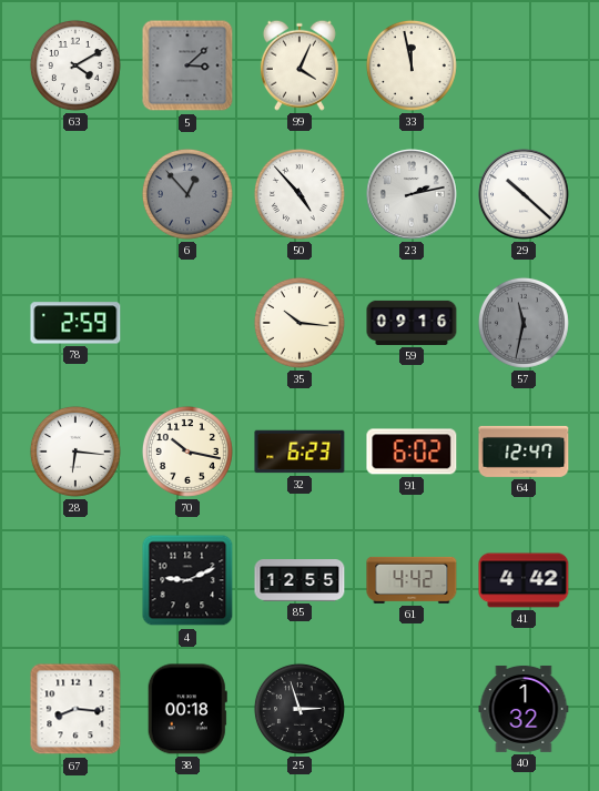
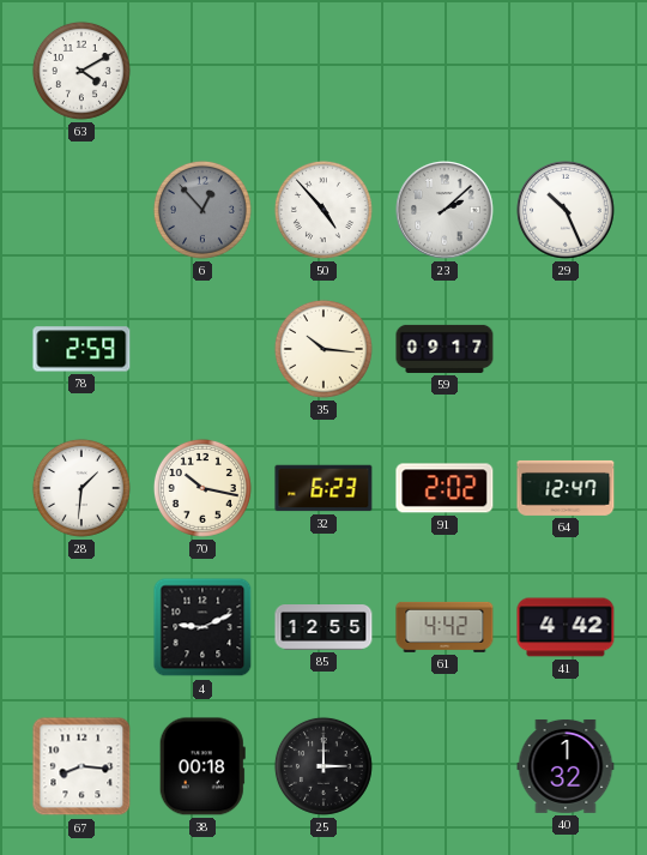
5: 3:08 -> none (187, 65)
99: 4:04 -> none (299, 65)
33: 11:58 -> none (412, 65)
23: 2:13 -> 2:08 (445, 210)
29: 10:22 -> 10:26 (566, 210)
59: 09:16 -> 09:17 (445, 349)
57: 11:32 -> none (524, 323)
28: 6:16 -> 1:31 (81, 488)
91: 6:02 -> 2:02 (445, 488)
25: 2:57 -> 3:00 (323, 766)
